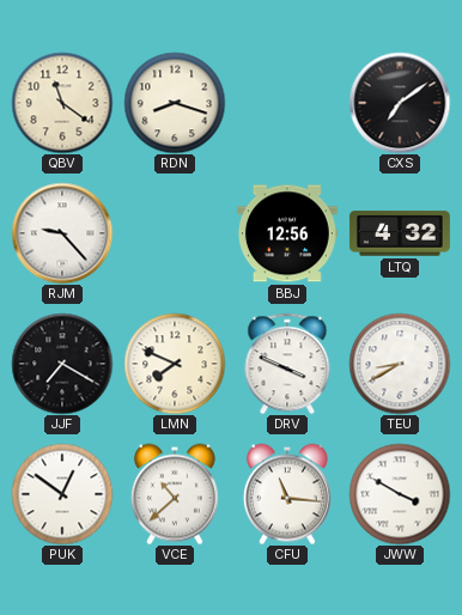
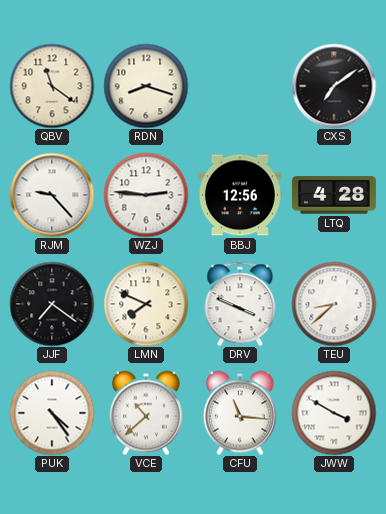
WZJ: none -> 2:46 (146, 195)
LTQ: 4:32 -> 4:28 (334, 195)
JJF: 7:20 -> 7:21 (52, 304)
TEU: 8:40 -> 8:38 (334, 304)
PUK: 12:51 -> 4:24 (52, 413)
